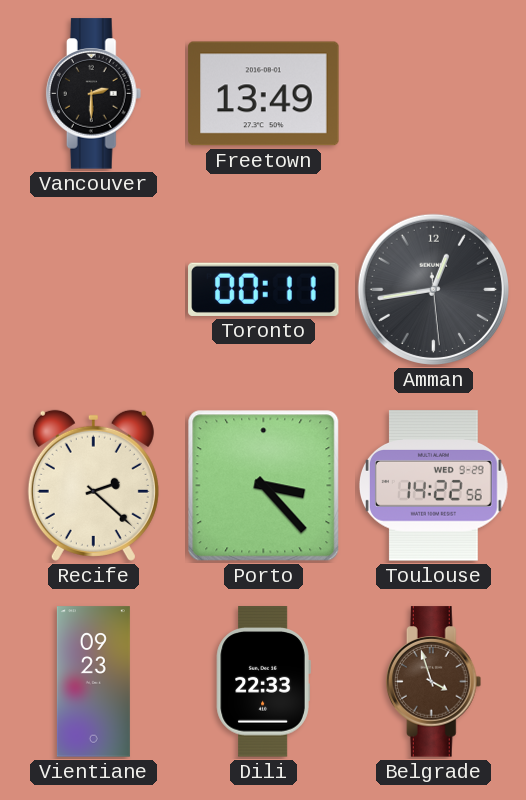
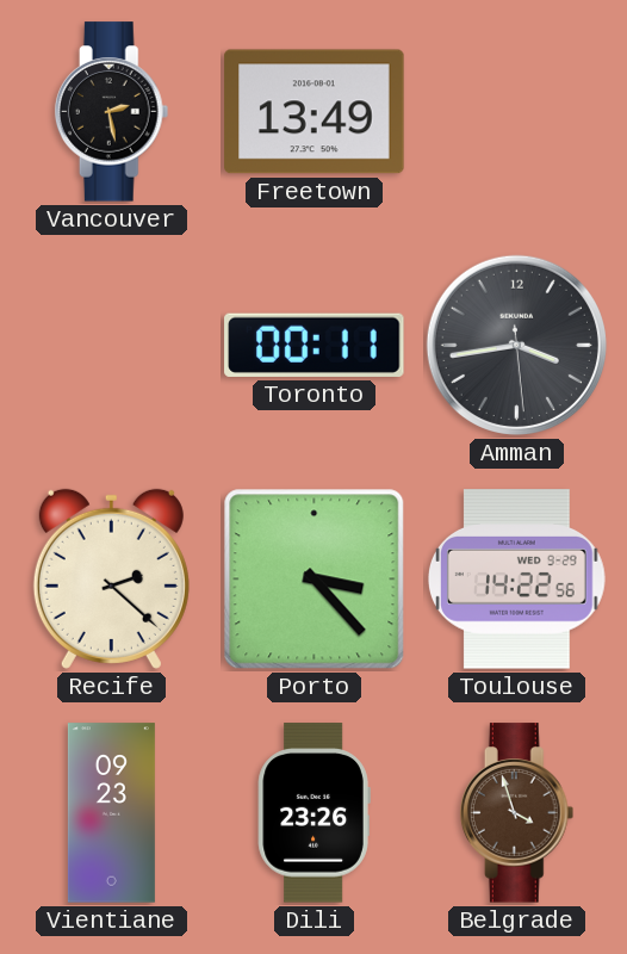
Vancouver: 2:30 -> 2:28 (112, 112)
Amman: 12:43 -> 3:43 (516, 345)
Dili: 22:33 -> 23:26 (313, 813)
